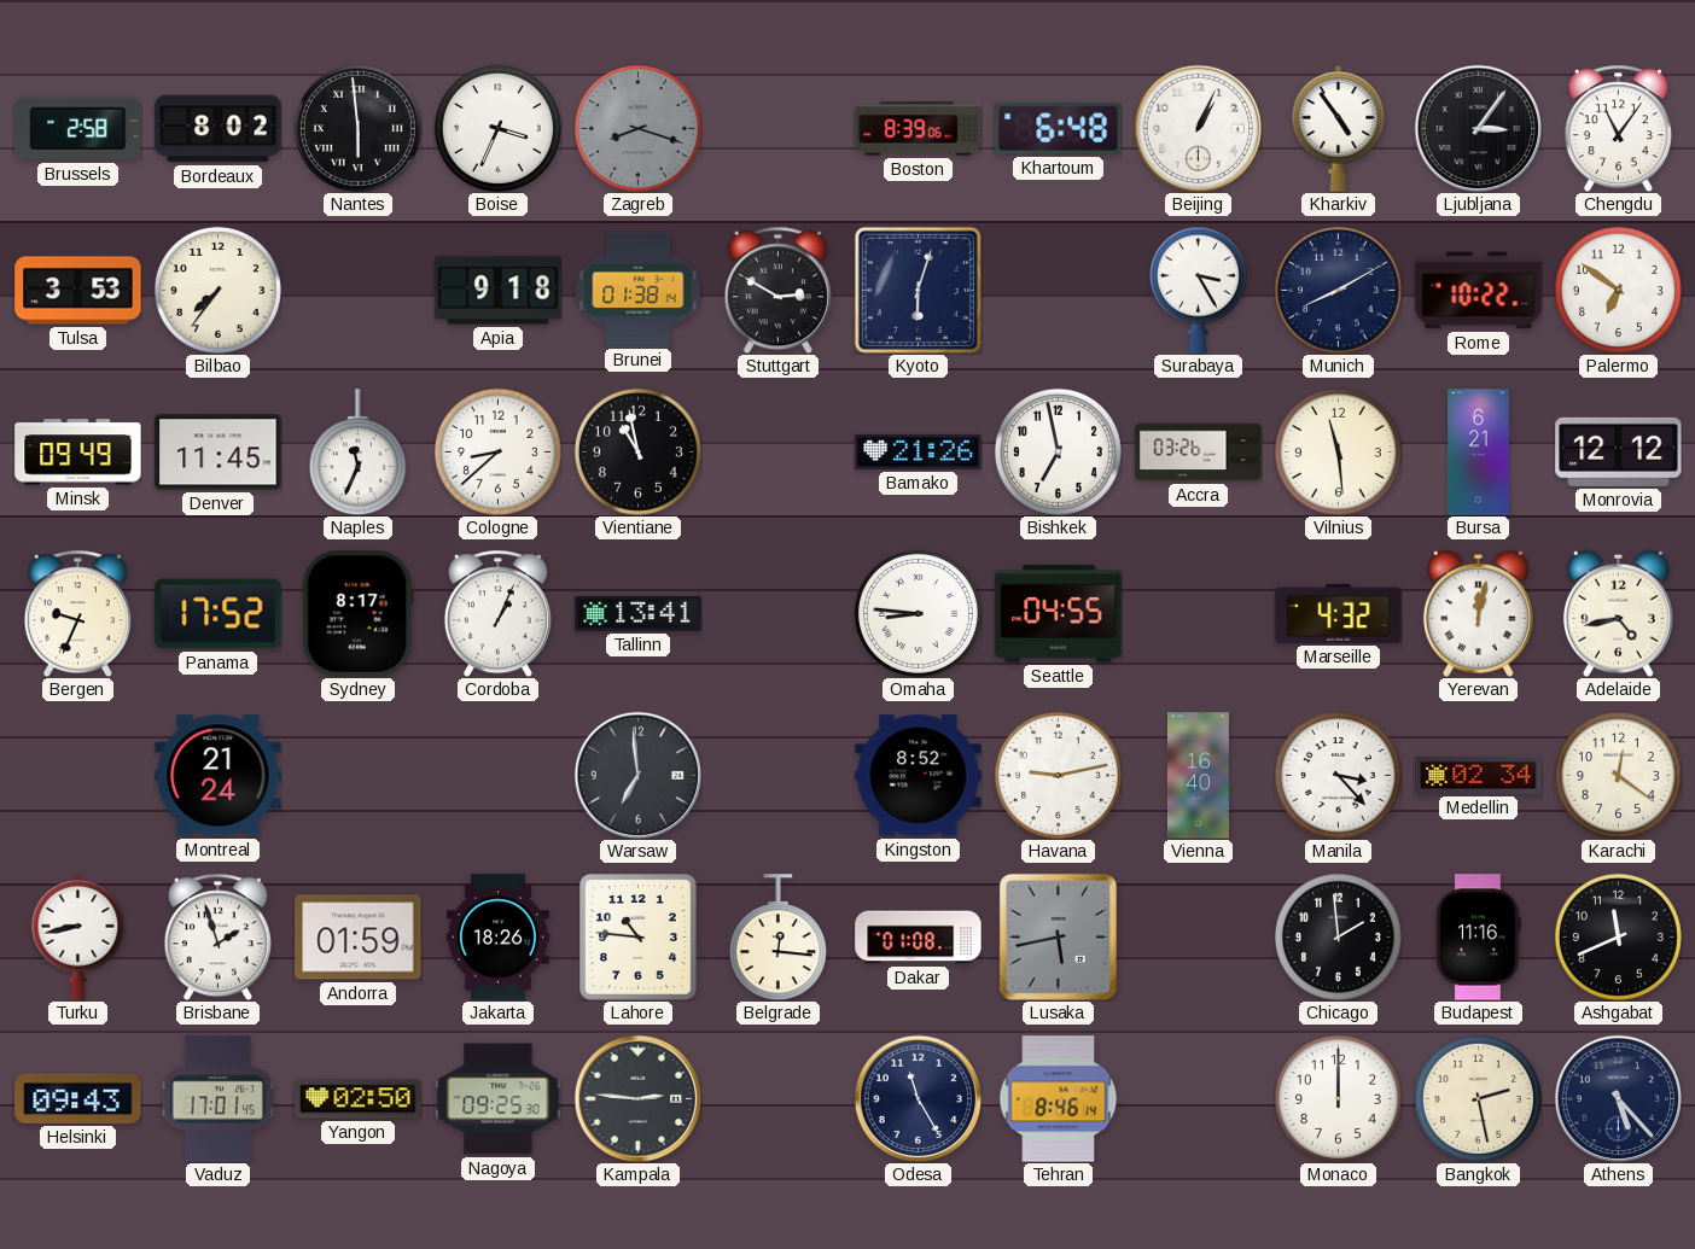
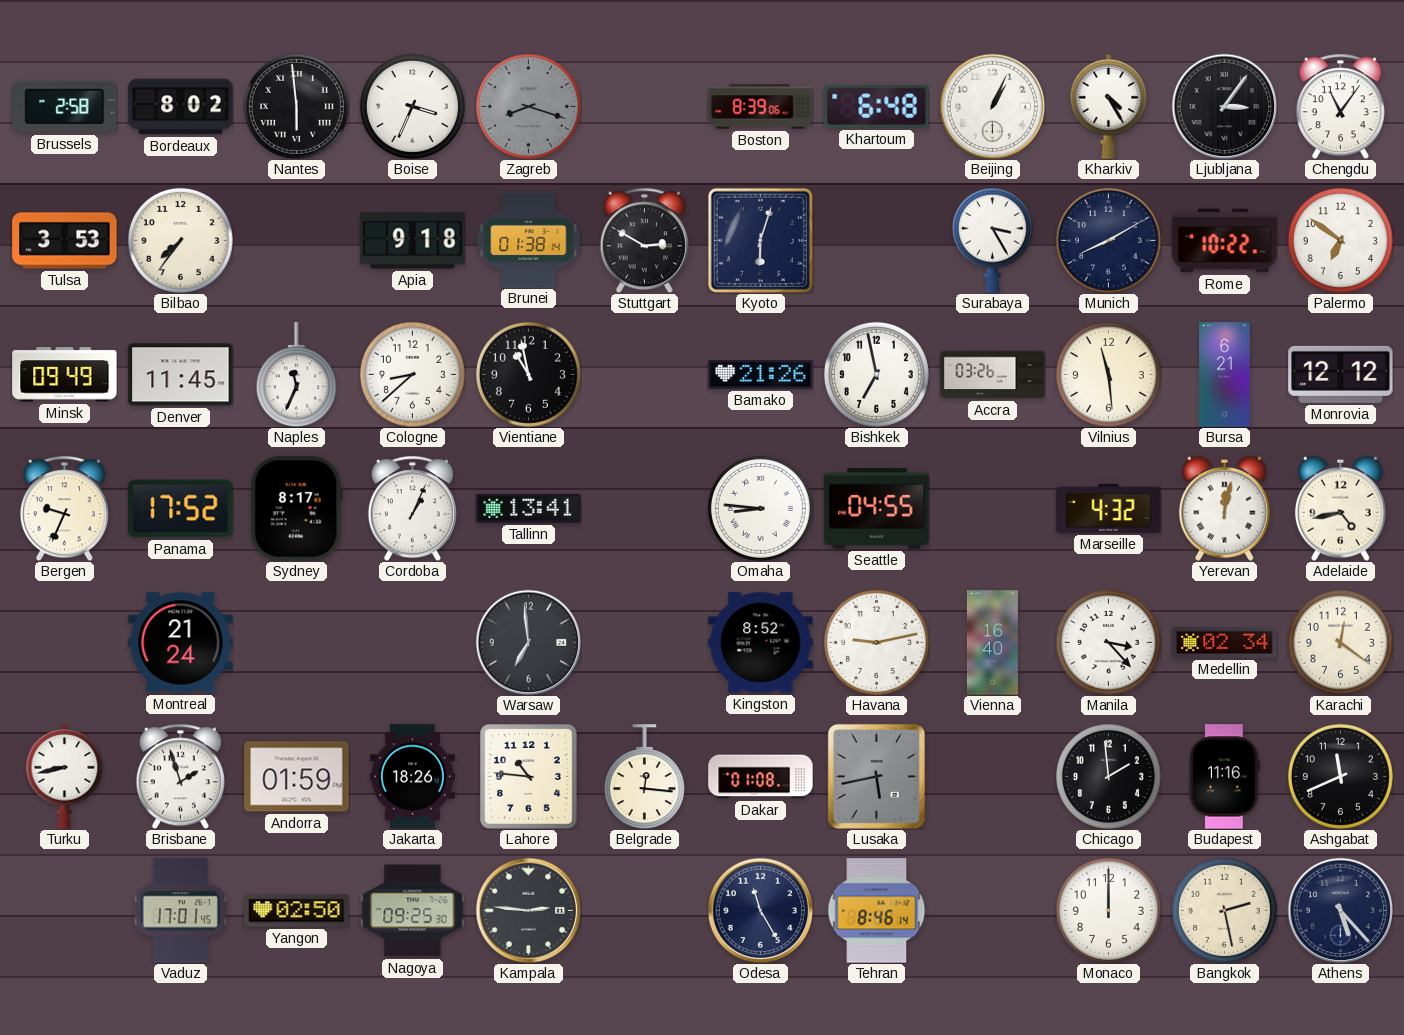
Kharkiv: 4:54 -> 4:25 (1109, 106)
Helsinki: 09:43 -> none (78, 1098)
